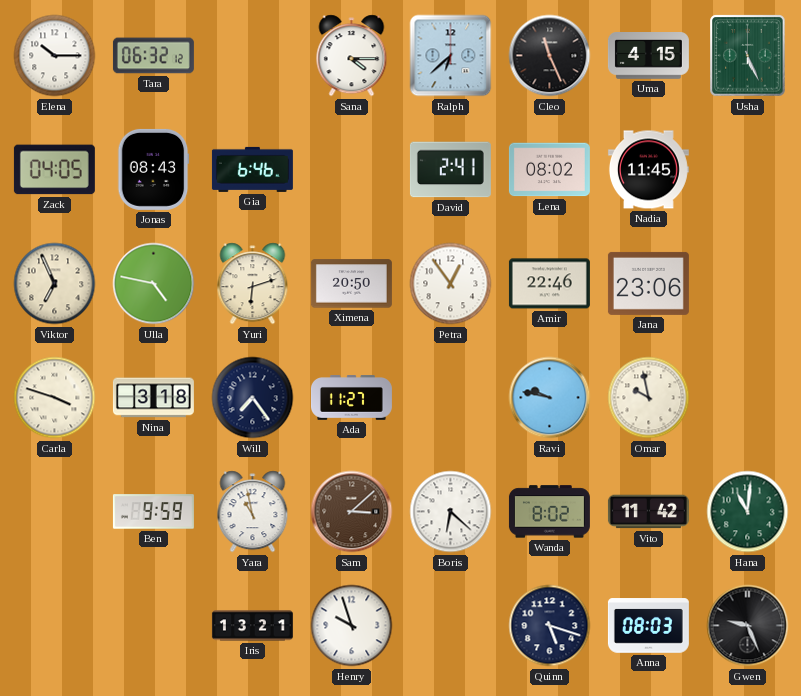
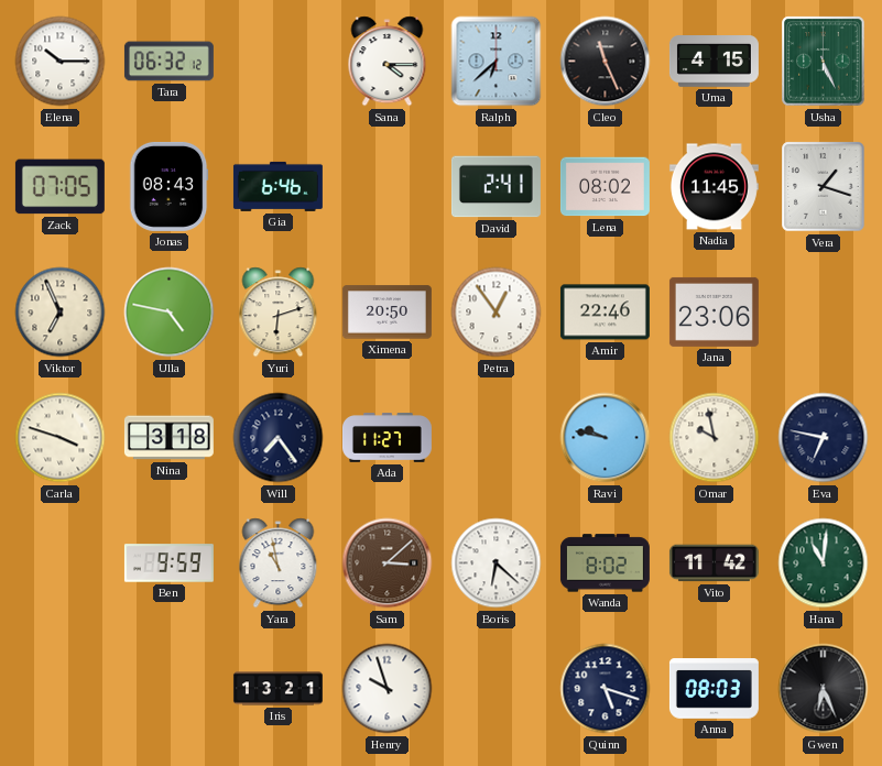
Zack: 04:05 -> 07:05 (59, 187)
Vera: none -> 1:18 (824, 187)
Eva: none -> 6:47 (824, 438)
Gwen: 9:26 -> 6:26 (824, 689)
